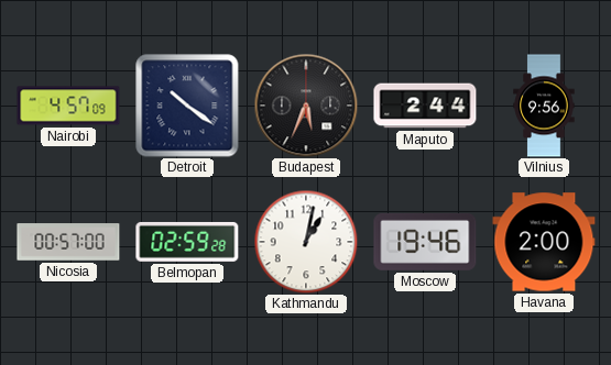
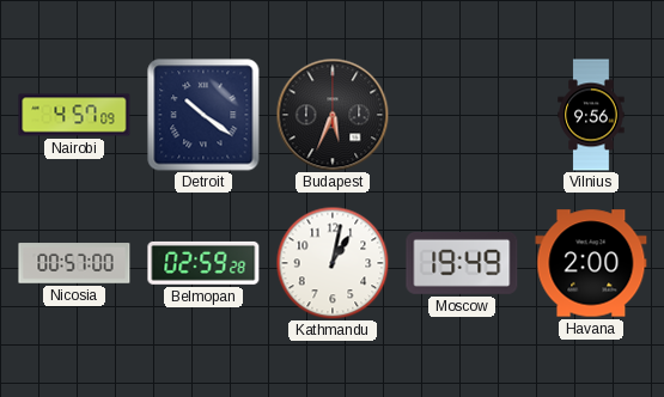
Maputo: 2:44 -> none (425, 106)
Moscow: 19:46 -> 19:49 (462, 263)
